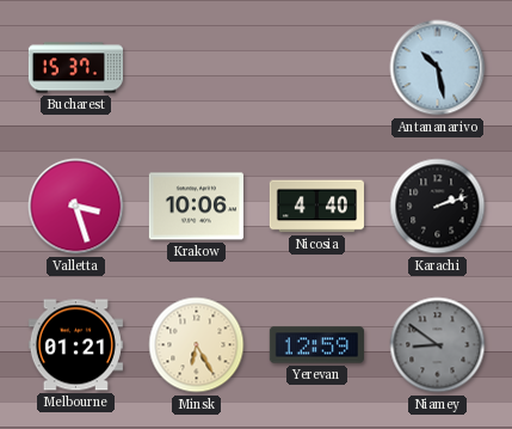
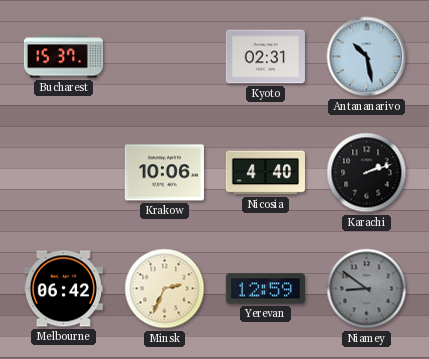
Kyoto: none -> 02:31 (265, 57)
Valletta: 3:27 -> none (76, 207)
Melbourne: 01:21 -> 06:42 (63, 289)
Minsk: 6:25 -> 2:34 (165, 289)
